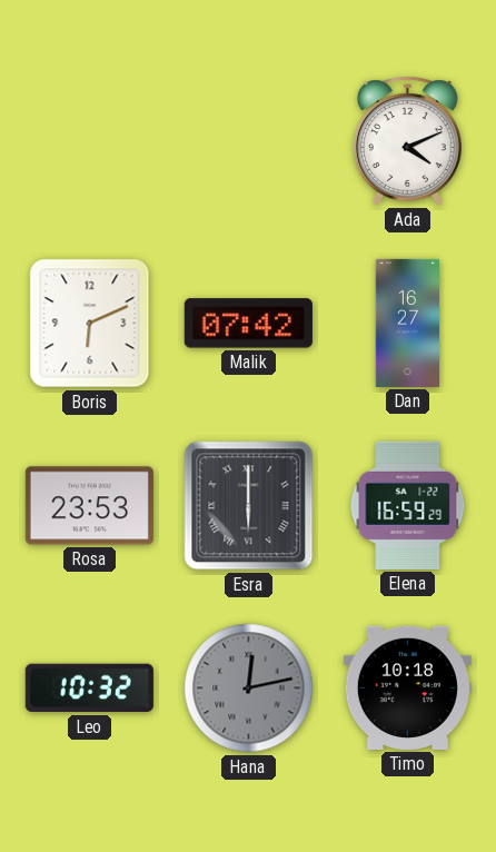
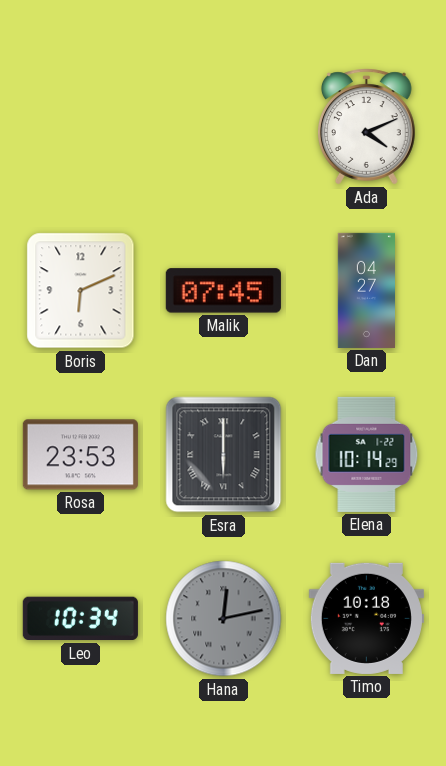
Malik: 07:42 -> 07:45 (223, 291)
Dan: 16:27 -> 04:27 (366, 290)
Elena: 16:59 -> 10:14 (367, 454)
Leo: 10:32 -> 10:34 (80, 619)
